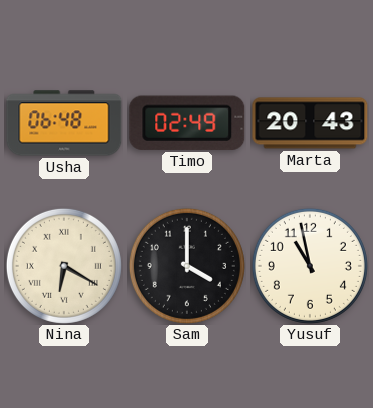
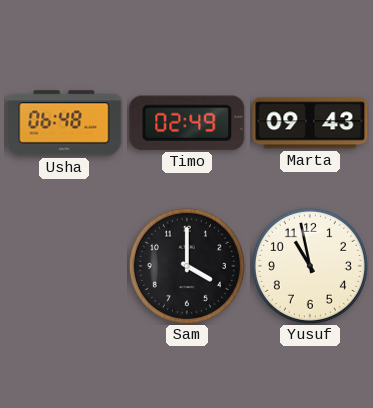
Marta: 20:43 -> 09:43 (310, 123)
Nina: 6:20 -> none (64, 266)
